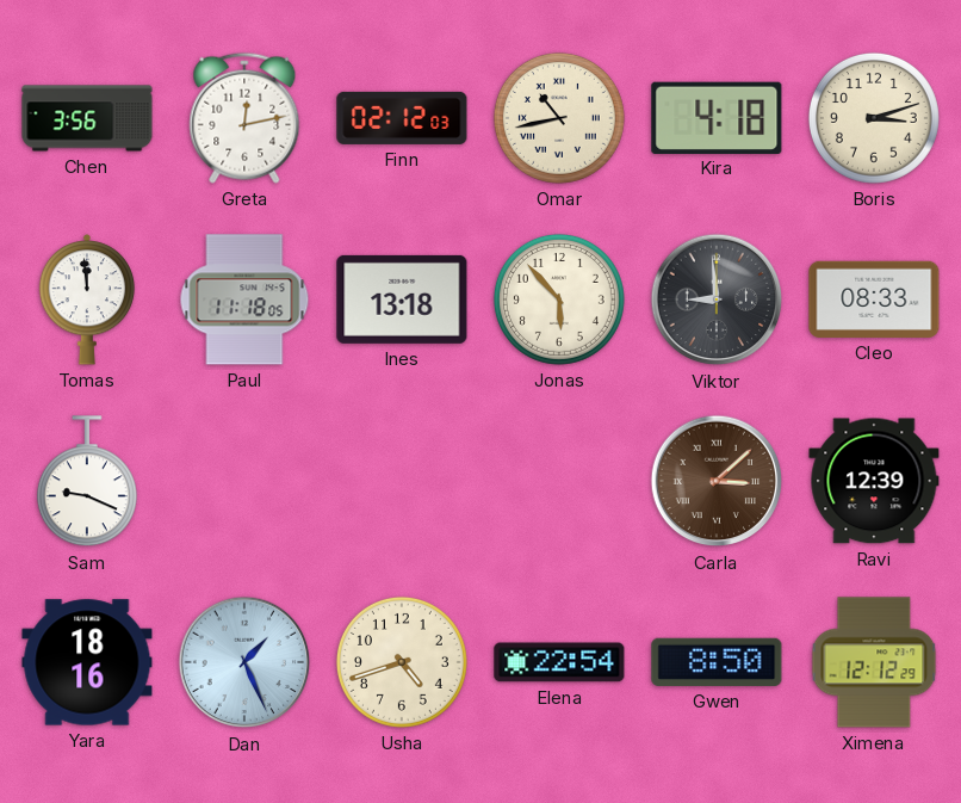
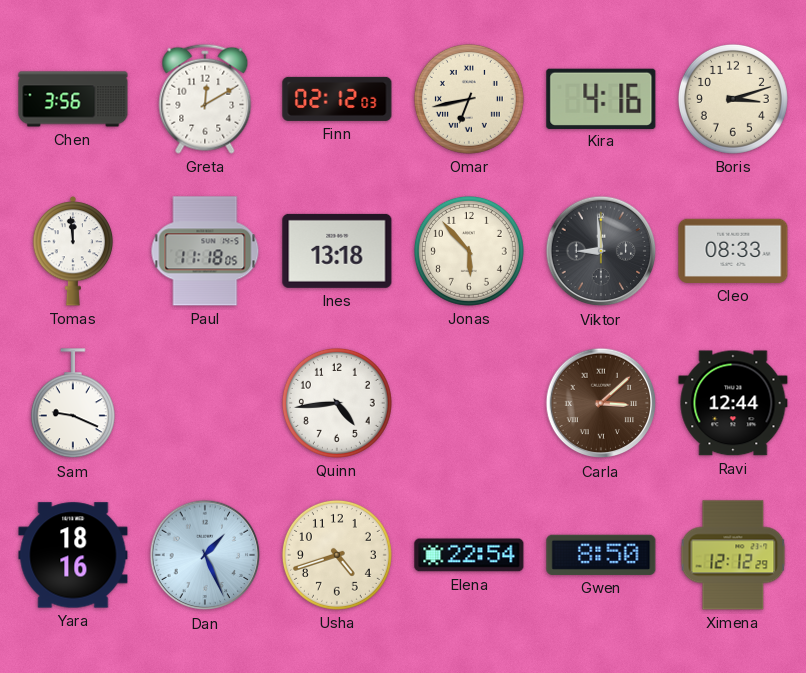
Greta: 12:13 -> 12:10 (205, 99)
Omar: 10:43 -> 6:43 (469, 99)
Kira: 4:18 -> 4:16 (601, 98)
Quinn: none -> 4:44 (337, 403)
Ravi: 12:39 -> 12:44 (733, 403)
